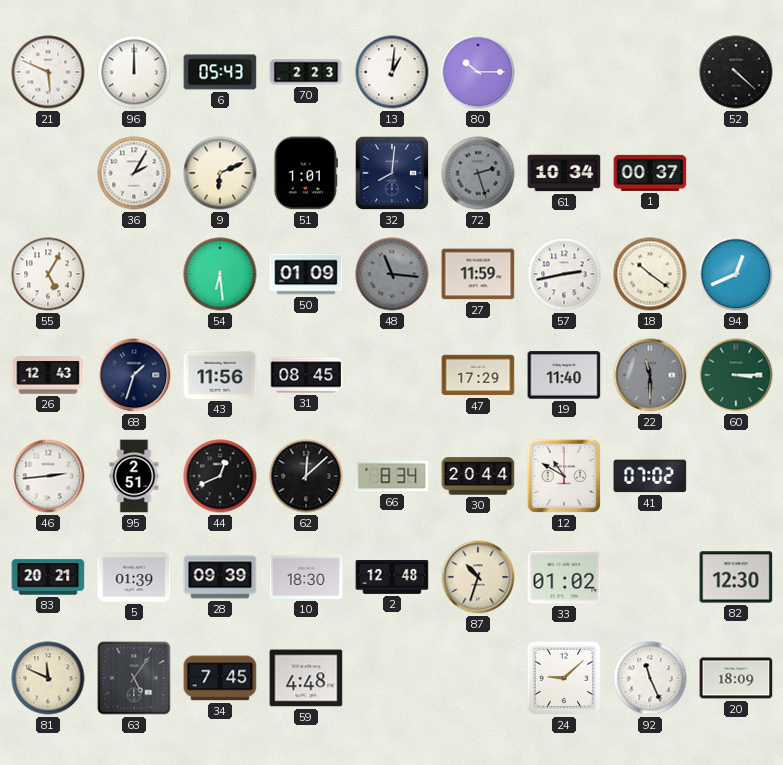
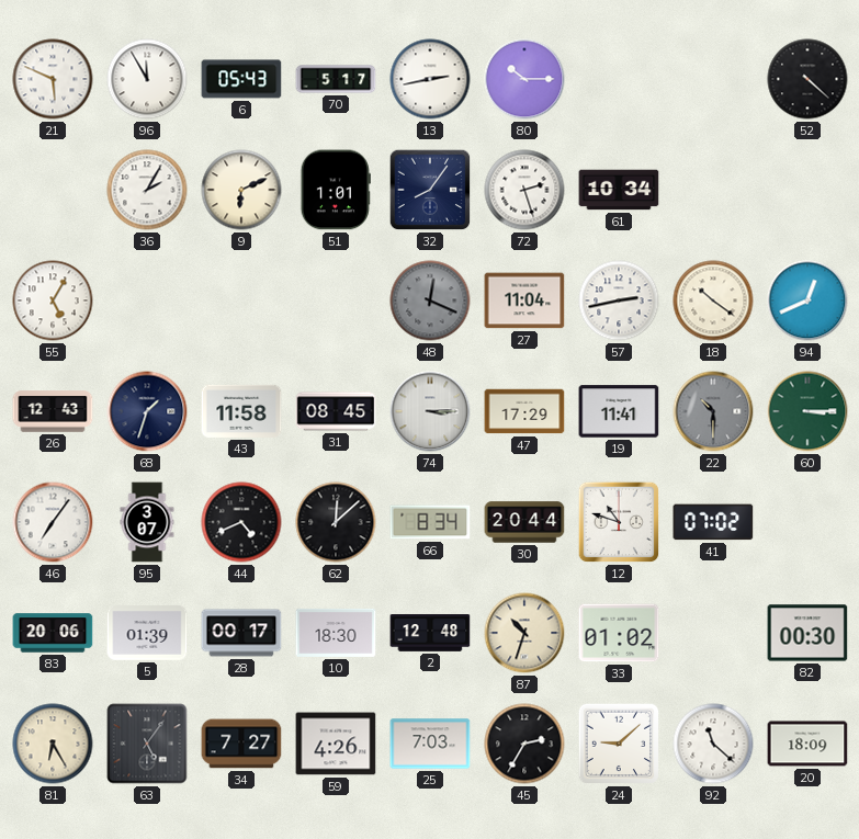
96: 12:00 -> 11:55 (147, 79)
70: 2:23 -> 5:17 (336, 79)
13: 1:01 -> 2:43 (430, 79)
32: 8:01 -> 8:06 (430, 190)
72 dial: grey -> white (524, 190)
1: 00:37 -> none (650, 173)
54: 6:29 -> none (220, 274)
50: 01:09 -> none (306, 274)
48: 11:16 -> 12:19 (430, 301)
27: 11:59 -> 11:04 (524, 301)
43: 11:56 -> 11:58 (241, 411)
74: none -> 3:15 (430, 411)
19: 11:40 -> 11:41 (619, 411)
22: 11:30 -> 10:30 (713, 411)
46: 2:44 -> 7:06 (53, 522)
95: 2:51 -> 3:07 (147, 522)
44: 12:41 -> 4:41 (241, 522)
12: 10:50 -> 10:48 (619, 522)
83: 20:21 -> 20:06 (53, 633)
28: 09:39 -> 00:17 (241, 633)
82: 12:30 -> 00:30 (807, 633)
81: 11:49 -> 6:25 (53, 744)
34: 7:45 -> 7:27 (241, 744)
59: 4:48 -> 4:26 (336, 744)
25: none -> 7:03 (430, 744)
45: none -> 2:35 (524, 744)
92: 11:26 -> 11:22 (713, 744)
